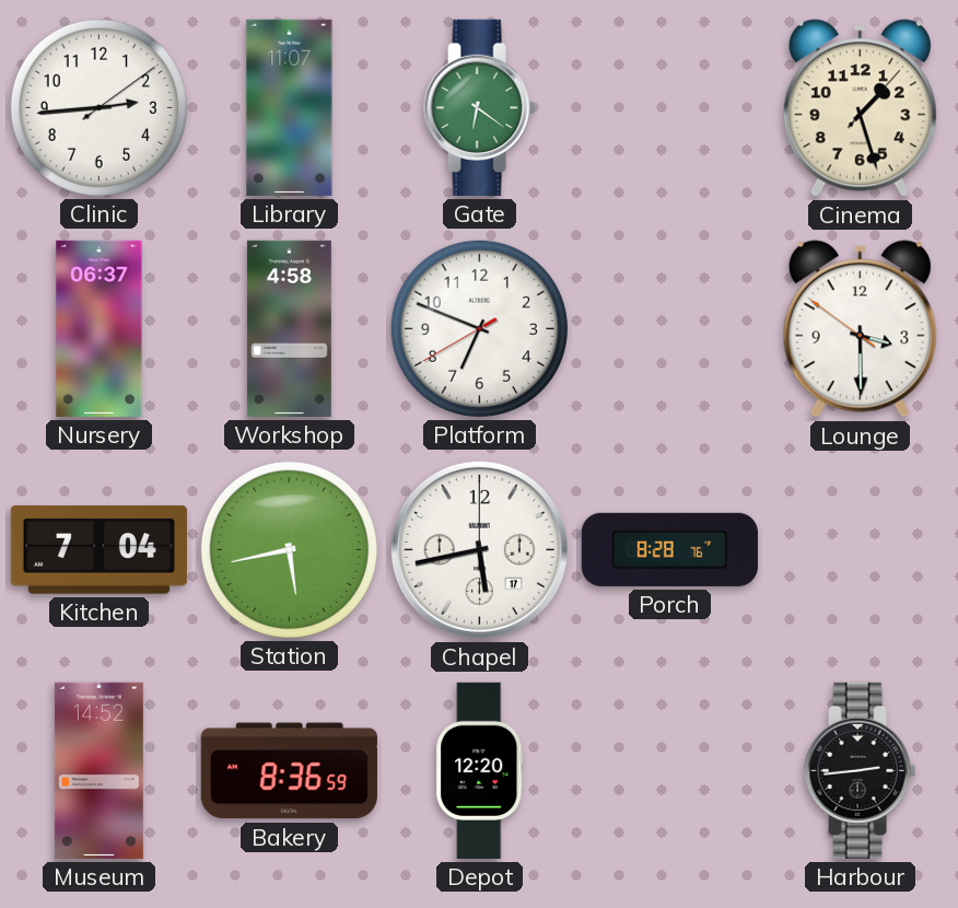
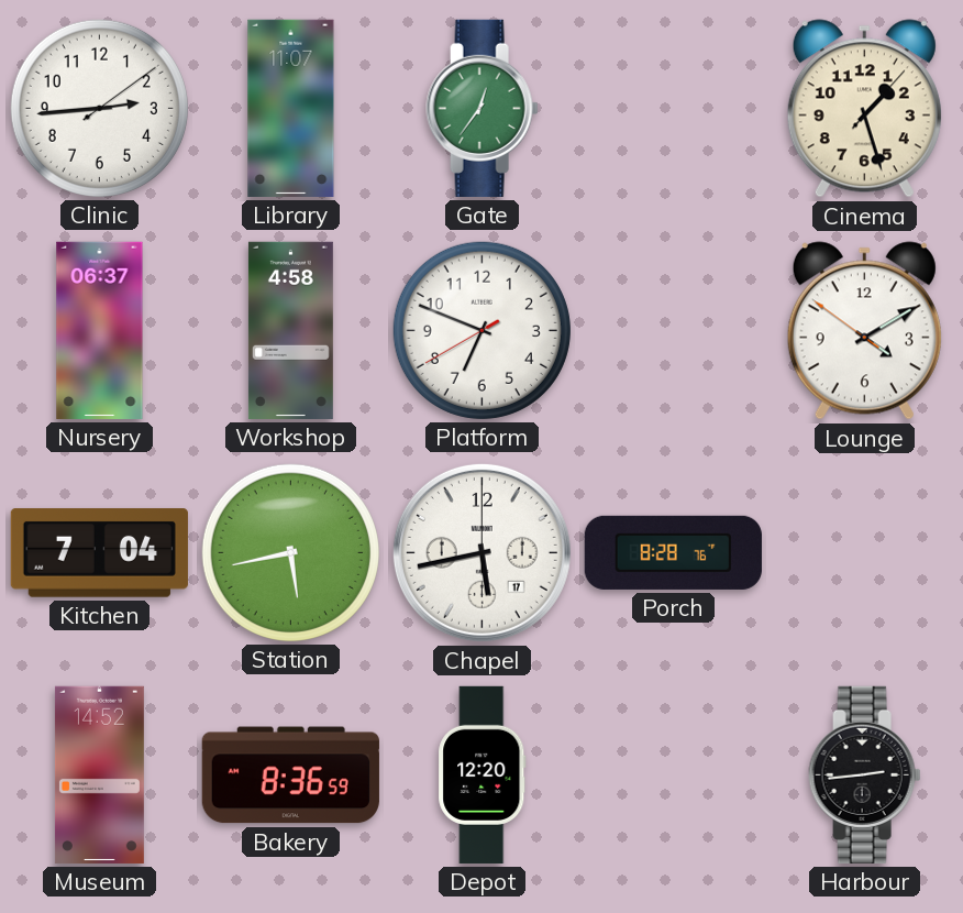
Gate: 6:21 -> 12:36 (483, 108)
Lounge: 3:29 -> 4:09 (864, 331)
